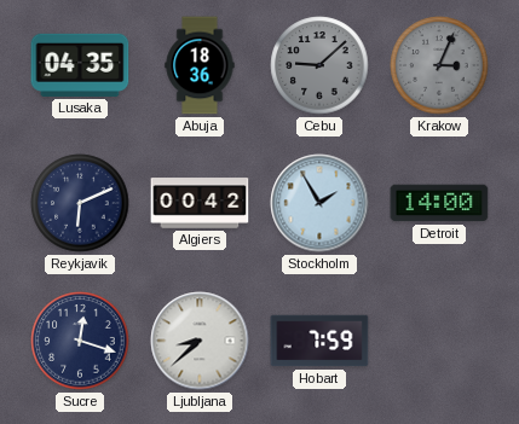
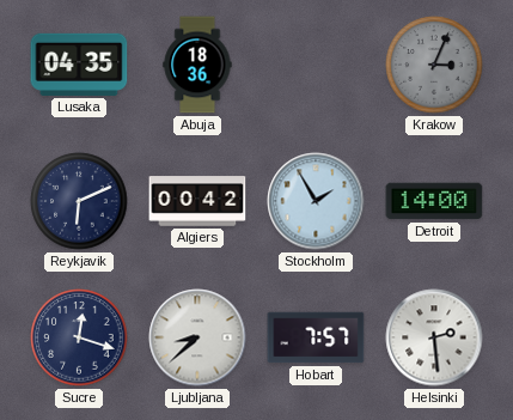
Cebu: 9:08 -> none (319, 65)
Hobart: 7:59 -> 7:57 (316, 337)
Helsinki: none -> 2:29 (434, 337)
